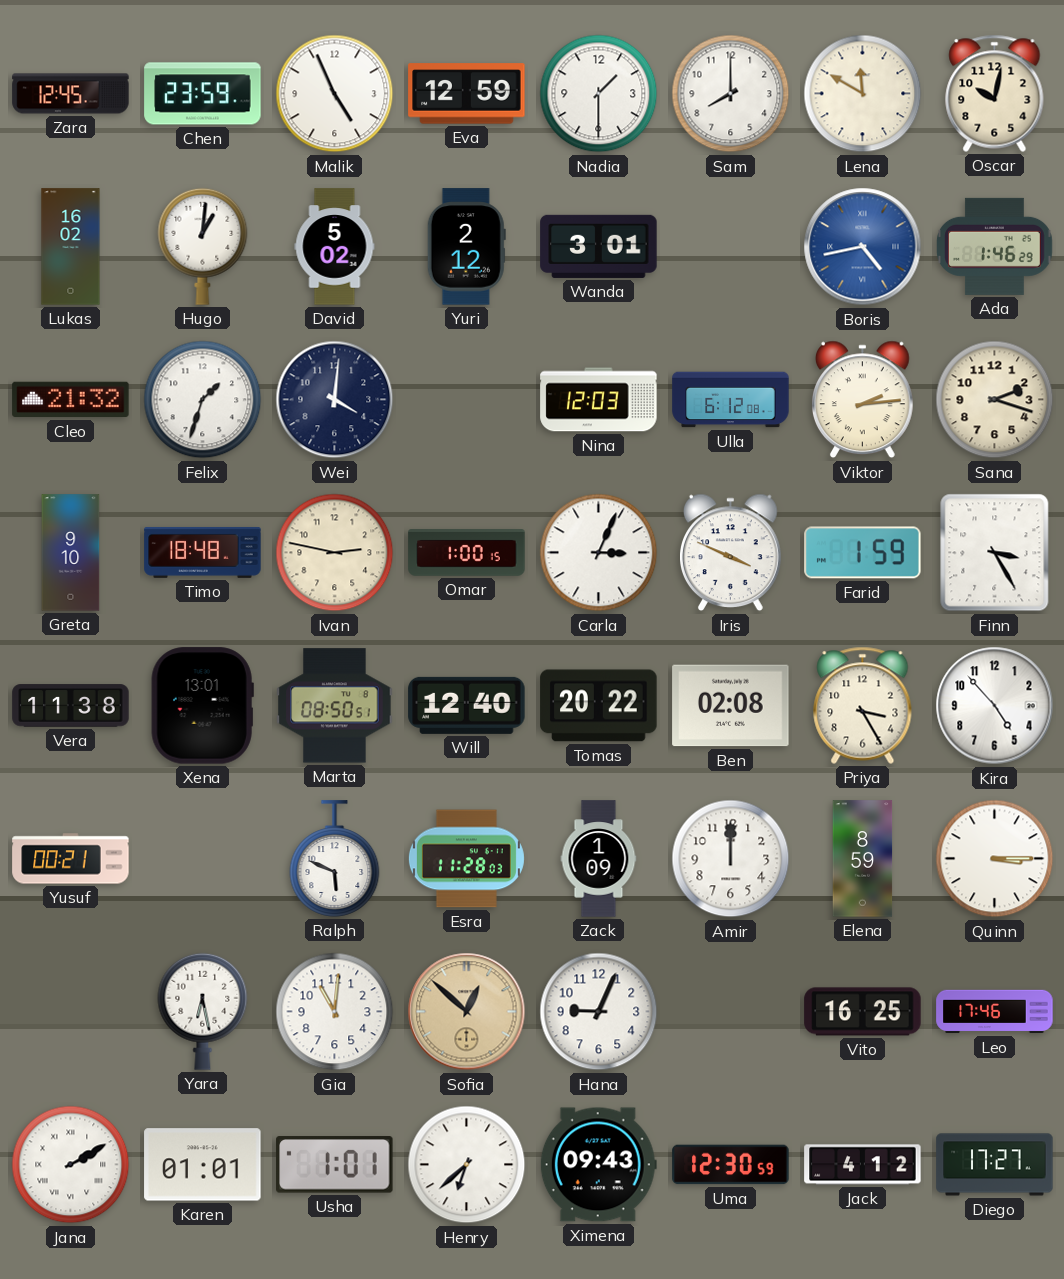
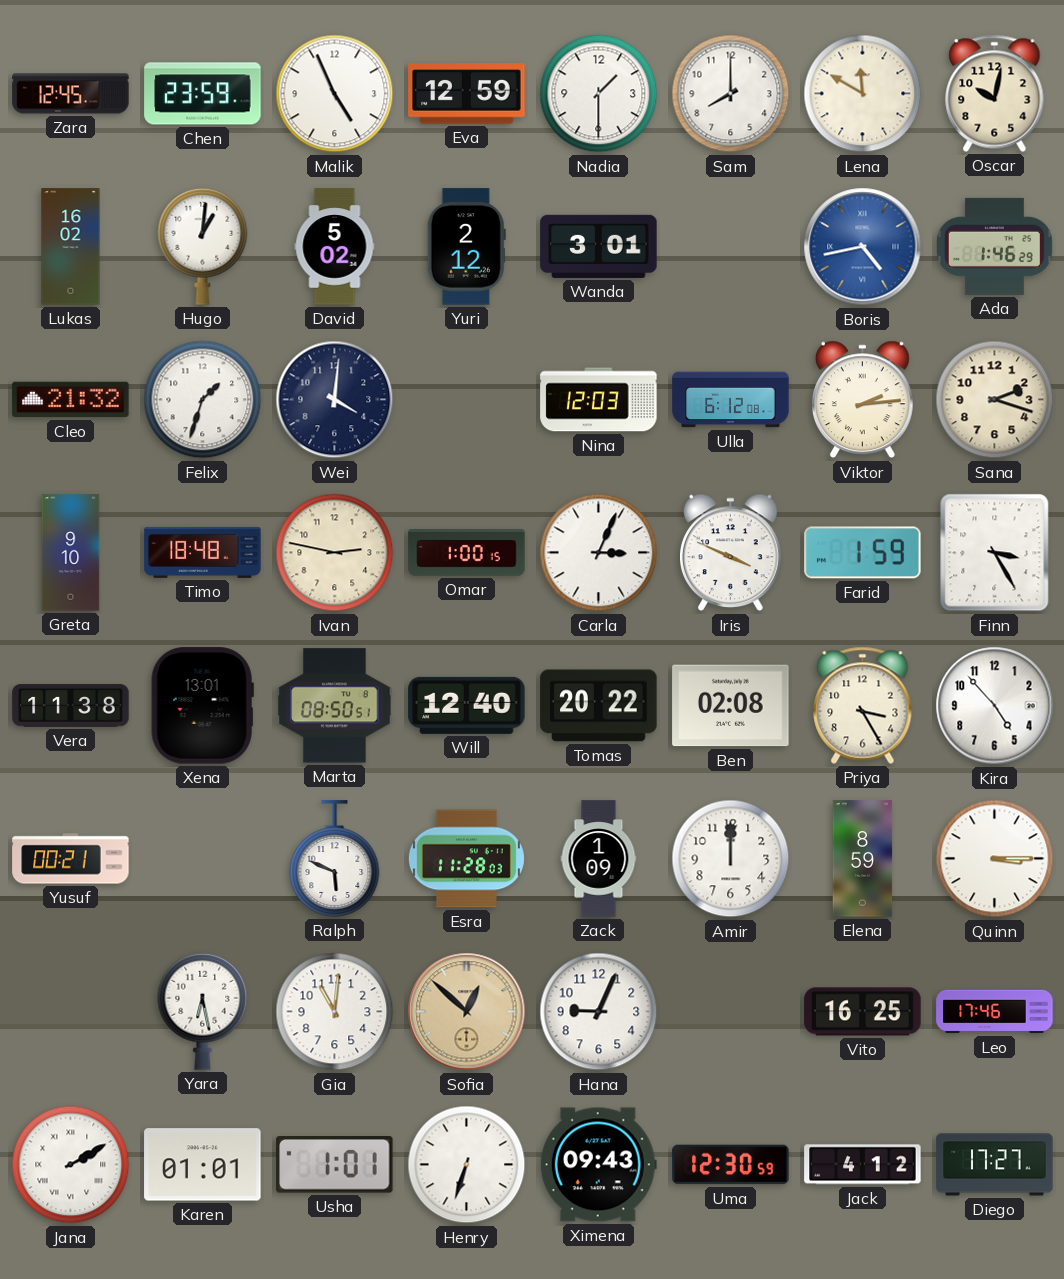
Henry: 6:38 -> 6:33 (467, 1165)
